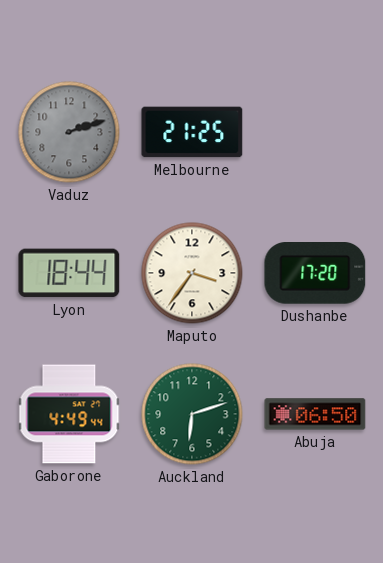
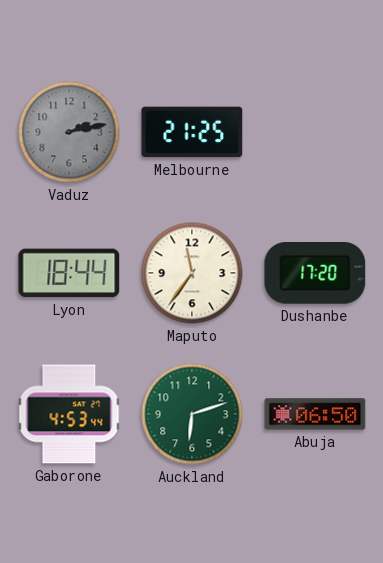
Vaduz: 2:12 -> 2:13 (69, 132)
Maputo: 3:36 -> 11:36 (192, 273)
Gaborone: 4:49 -> 4:53 (69, 414)
